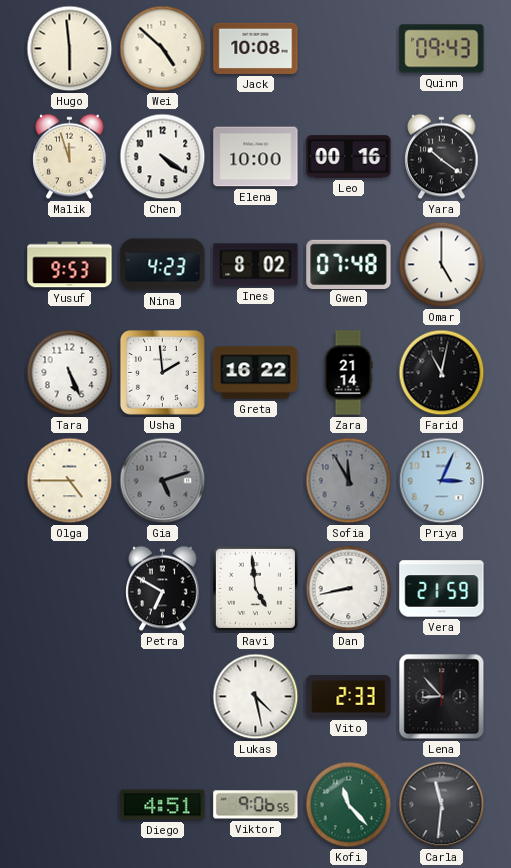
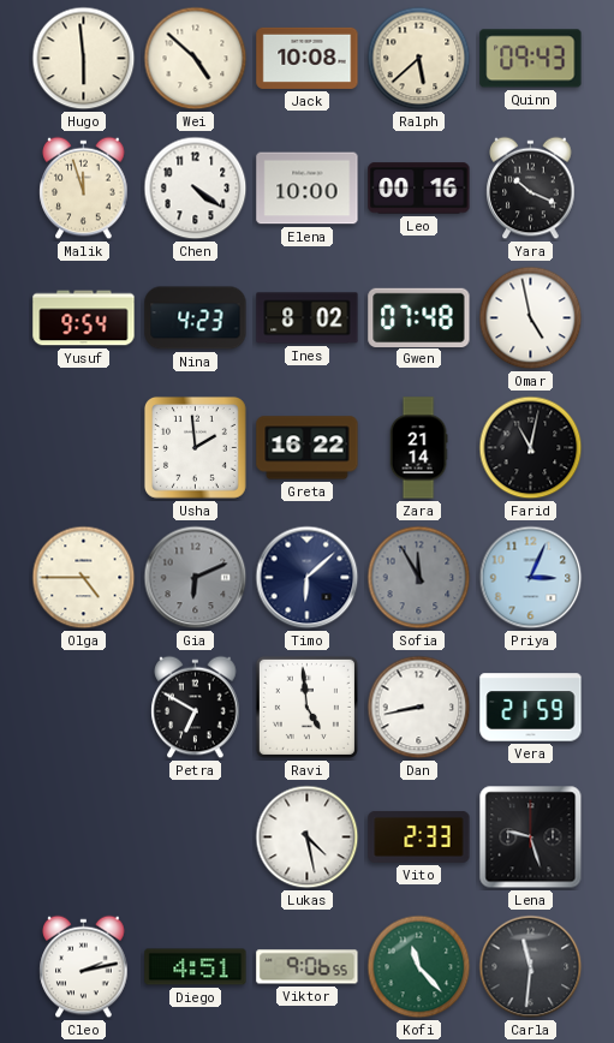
Ralph: none -> 5:38 (419, 59)
Yara: 10:21 -> 10:19 (531, 189)
Yusuf: 9:53 -> 9:54 (84, 318)
Omar: 5:00 -> 4:58 (531, 318)
Tara: 5:26 -> none (70, 373)
Gia: 5:12 -> 6:11 (196, 578)
Timo: none -> 6:08 (308, 578)
Lena: 8:53 -> 9:27 (531, 838)
Cleo: none -> 2:13 (84, 967)
